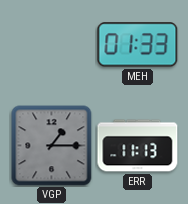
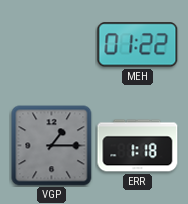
MEH: 01:33 -> 01:22 (138, 45)
ERR: 11:13 -> 1:18 (138, 146)
